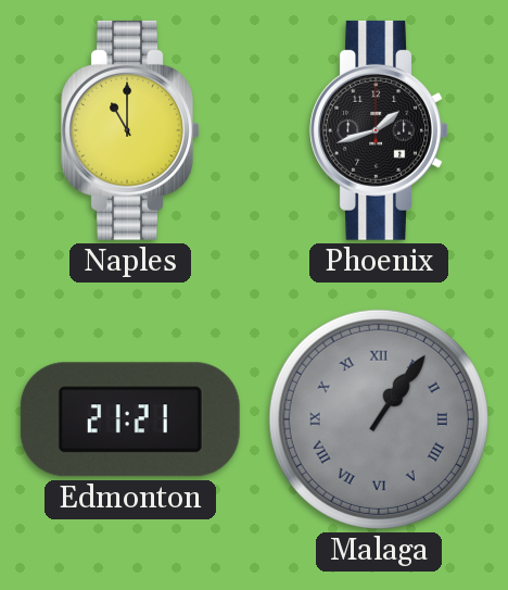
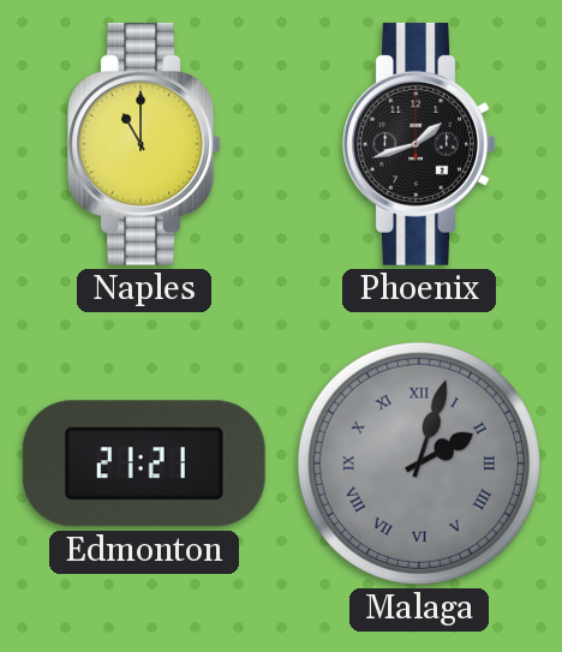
Malaga: 1:06 -> 2:03 (419, 463)
